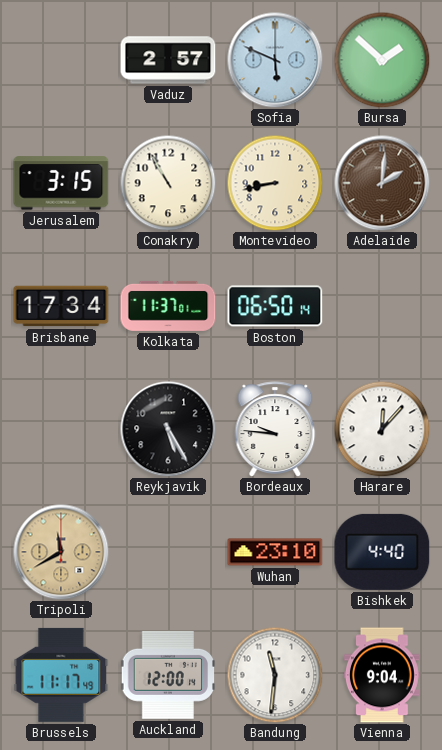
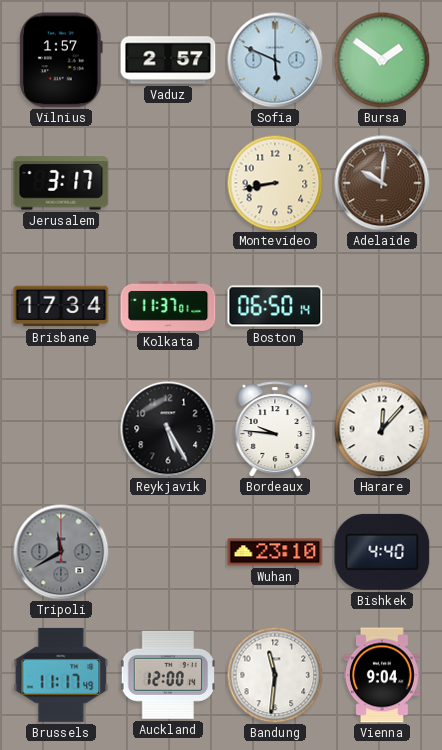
Vilnius: none -> 1:57 (61, 60)
Bursa: 1:52 -> 1:51 (382, 60)
Jerusalem: 3:15 -> 3:17 (61, 183)
Conakry: 10:55 -> none (168, 183)
Adelaide: 2:01 -> 10:01 (382, 183)
Tripoli dial: champagne -> grey (61, 552)
